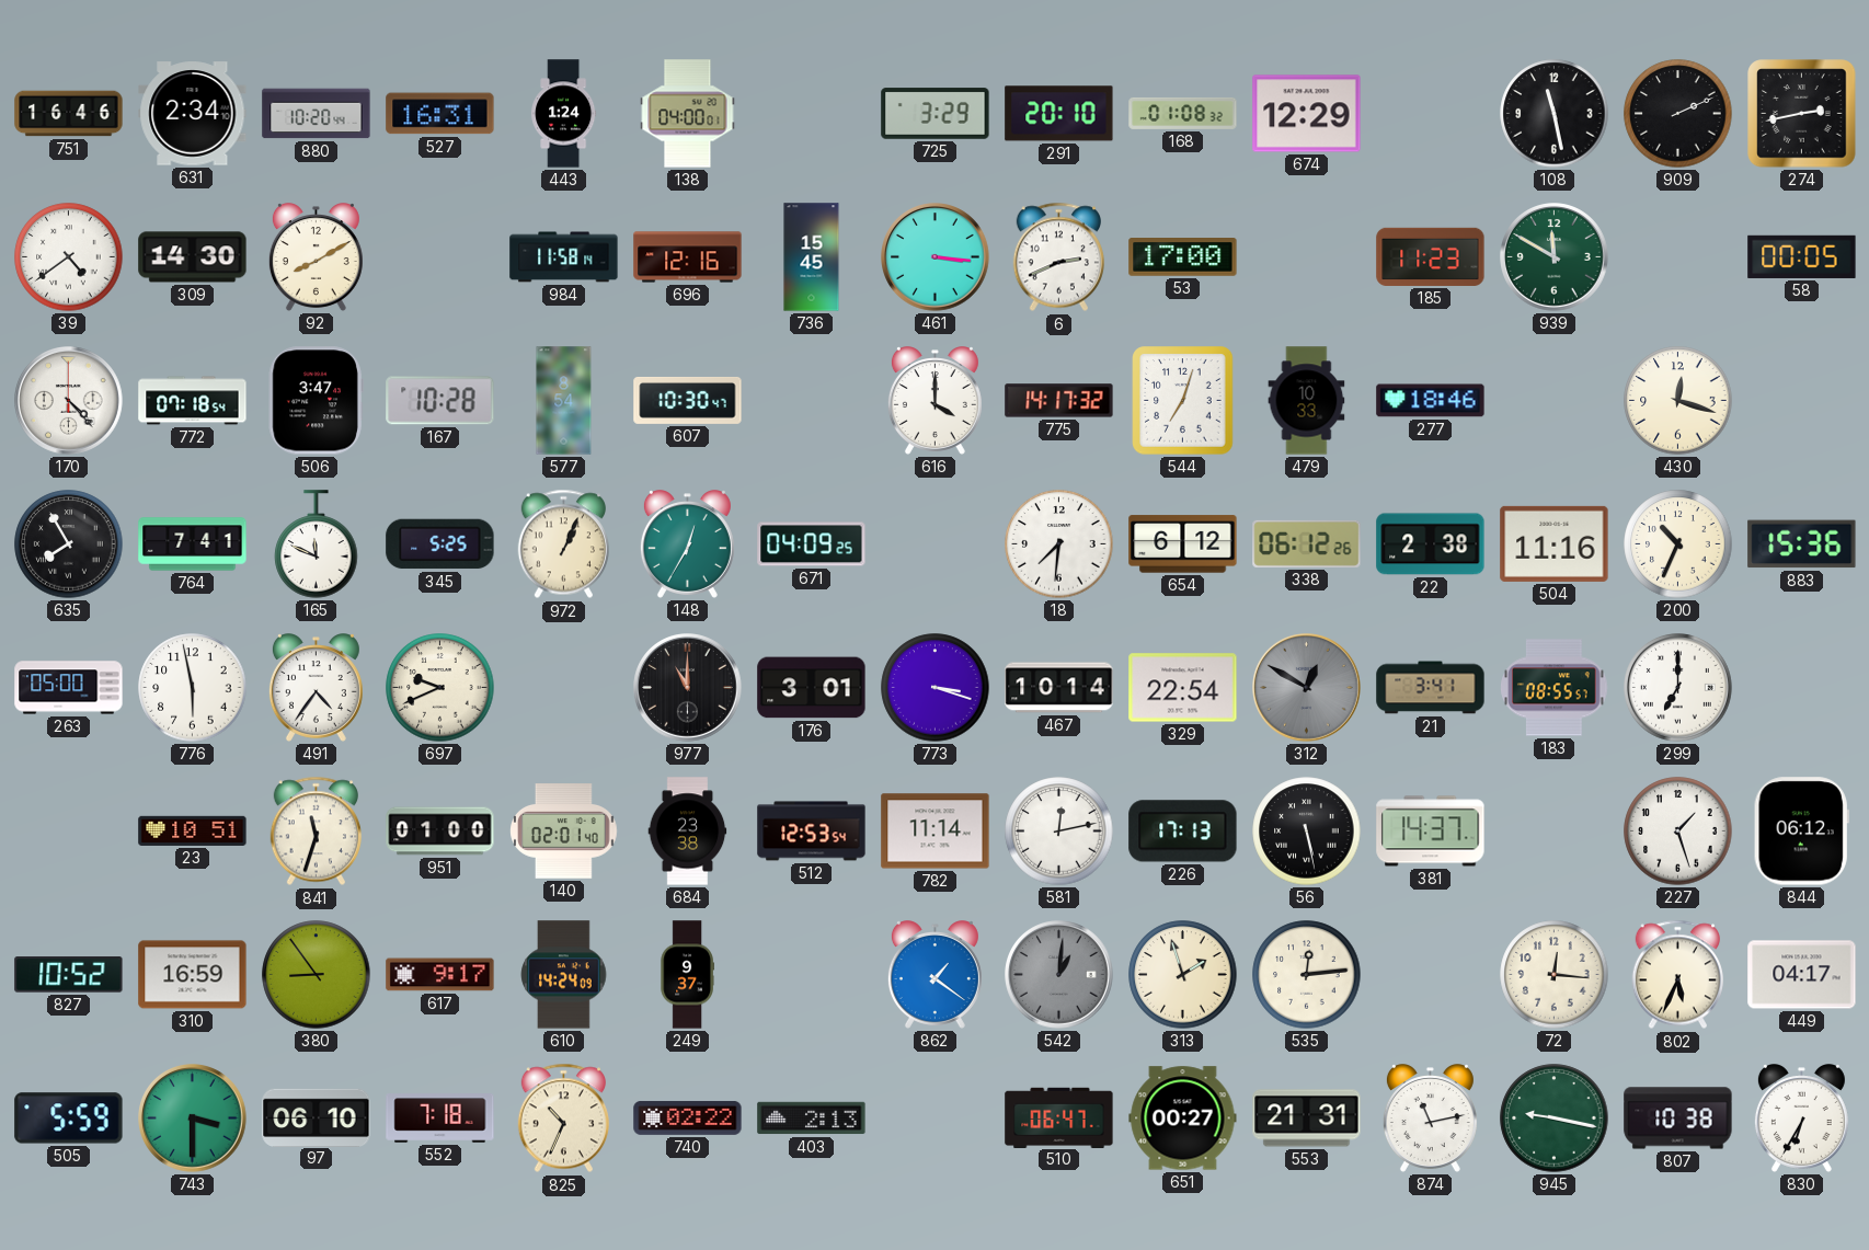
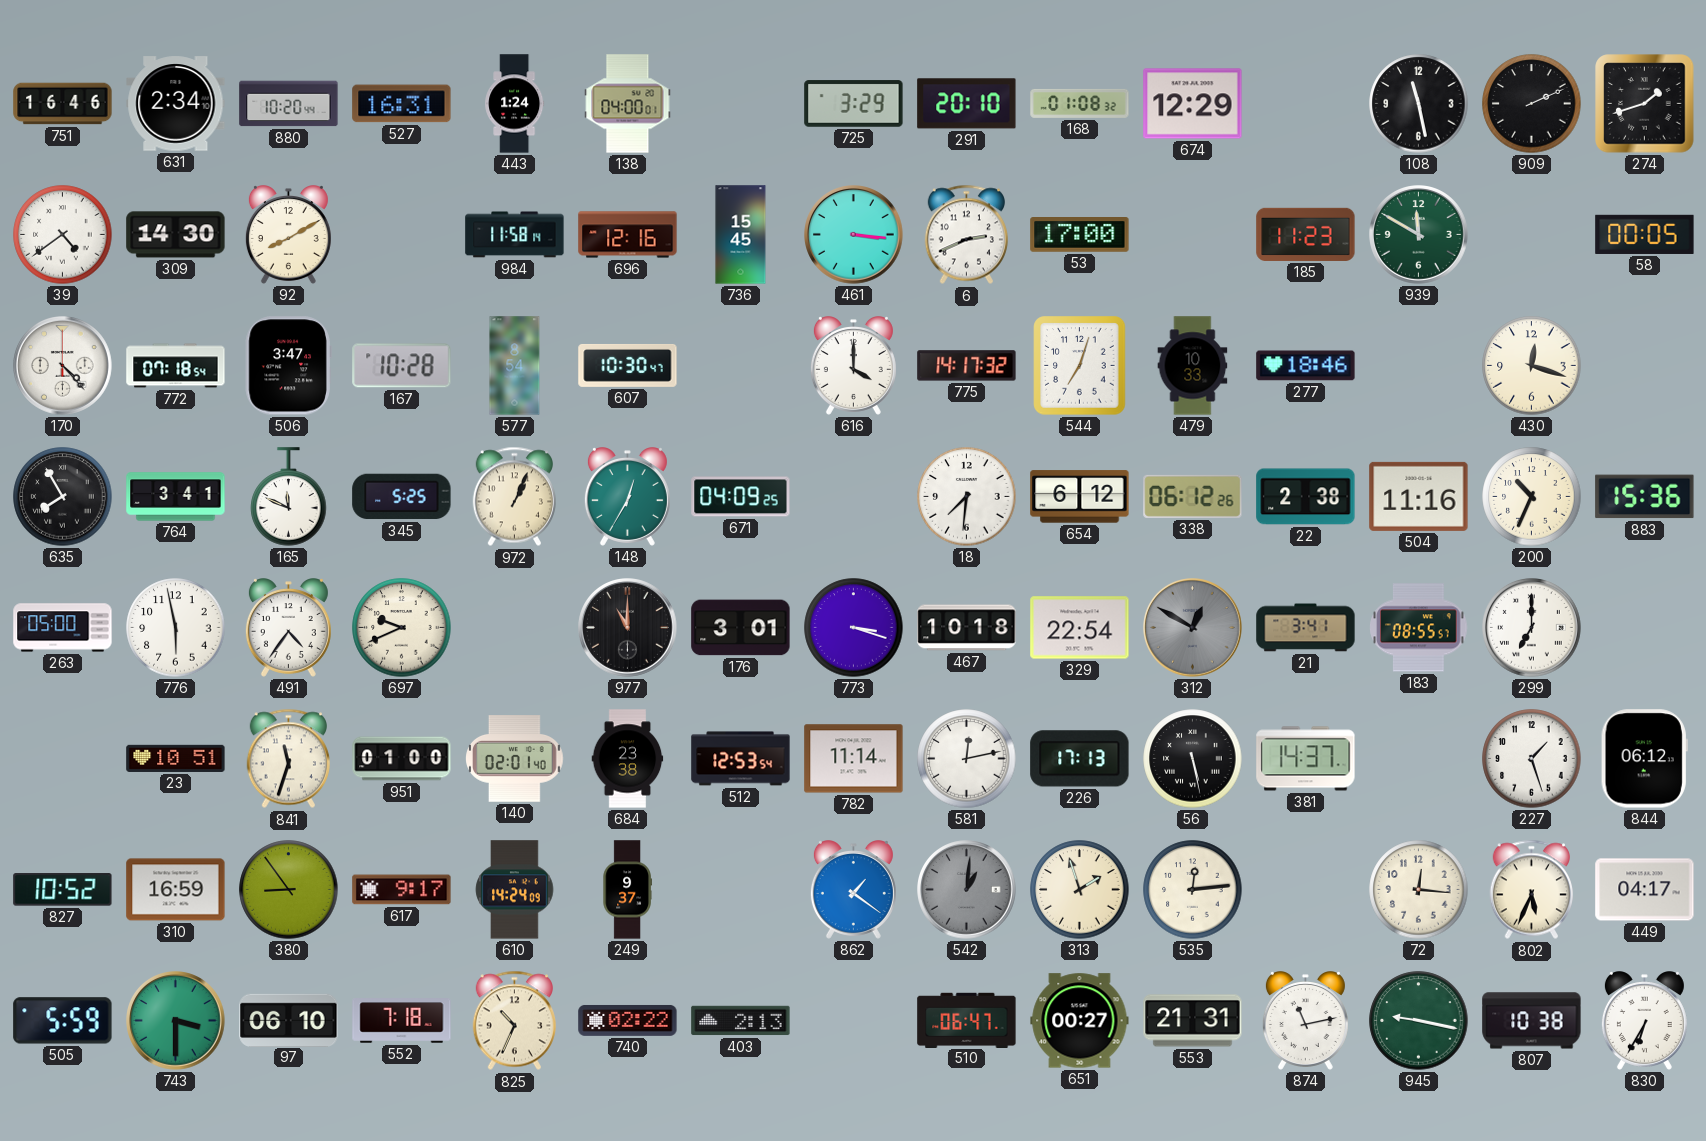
274: 2:43 -> 1:42 (1645, 104)
764: 7:41 -> 3:41 (176, 497)
467: 10:14 -> 10:18 (967, 628)
